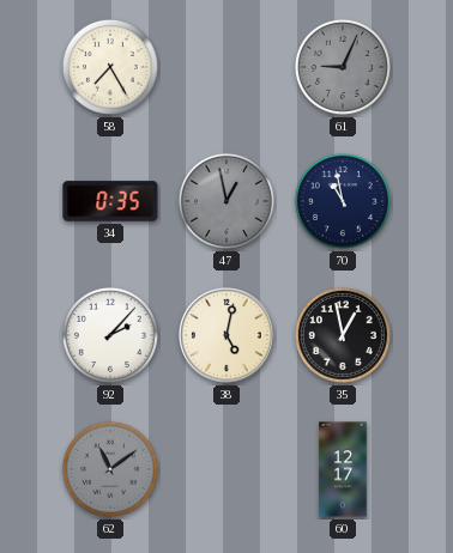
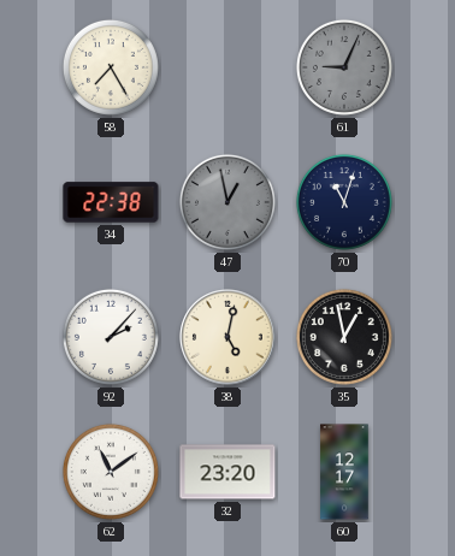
34: 0:35 -> 22:38 (111, 202)
70: 10:58 -> 11:03 (344, 202)
62 dial: grey -> white (111, 472)
32: none -> 23:20 (227, 472)
